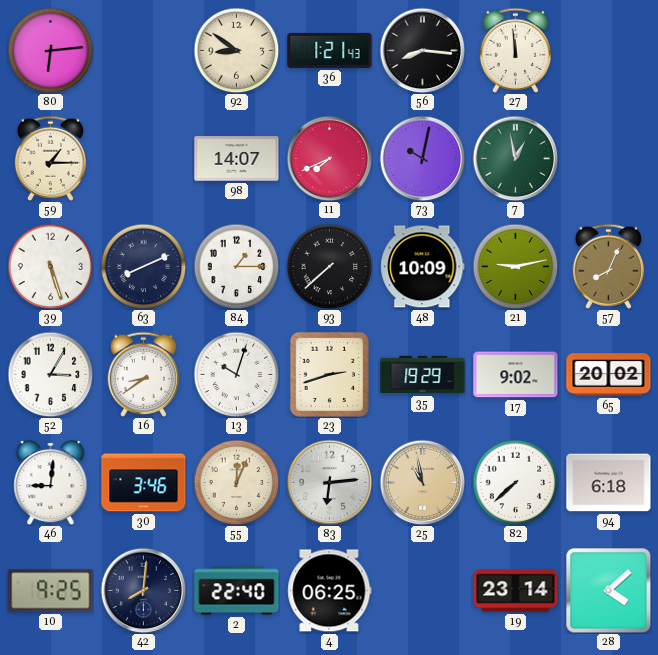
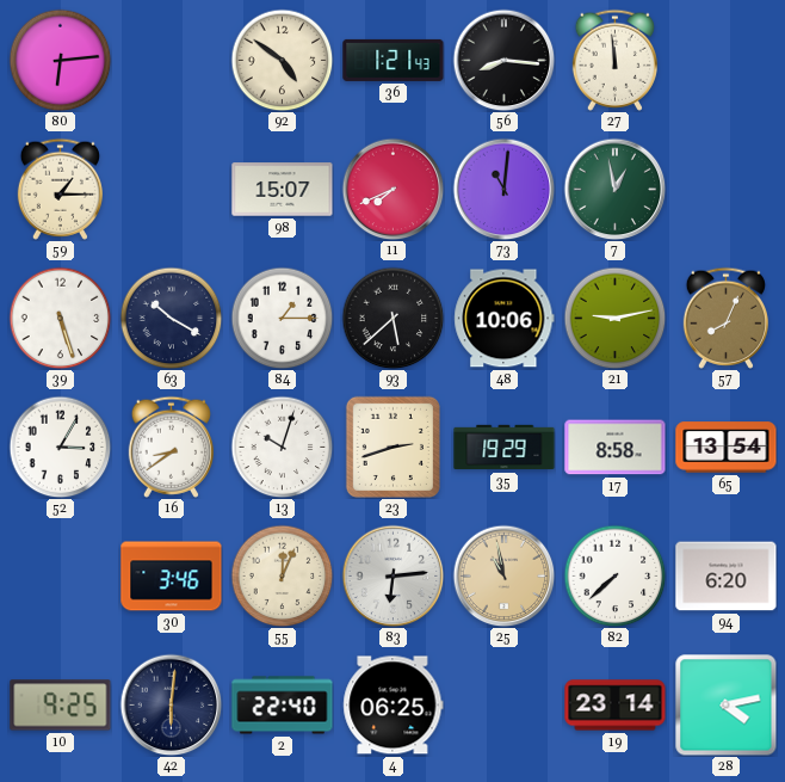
92: 8:51 -> 4:51 (282, 60)
98: 14:07 -> 15:07 (283, 190)
73: 10:02 -> 11:01 (503, 189)
63: 8:11 -> 10:20 (171, 318)
93: 7:38 -> 5:38 (392, 318)
48: 10:09 -> 10:06 (505, 319)
17: 9:02 -> 8:58 (616, 448)
65: 20:02 -> 13:54 (727, 448)
46: 9:01 -> none (51, 482)
94: 6:18 -> 6:20 (727, 577)
42: 8:01 -> 6:01 (171, 704)
28: 4:08 -> 4:13 (727, 706)
